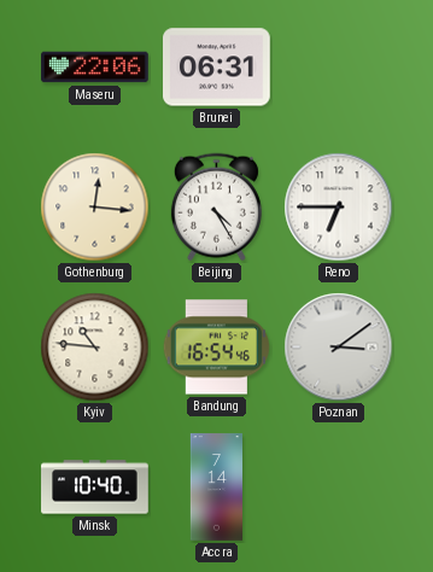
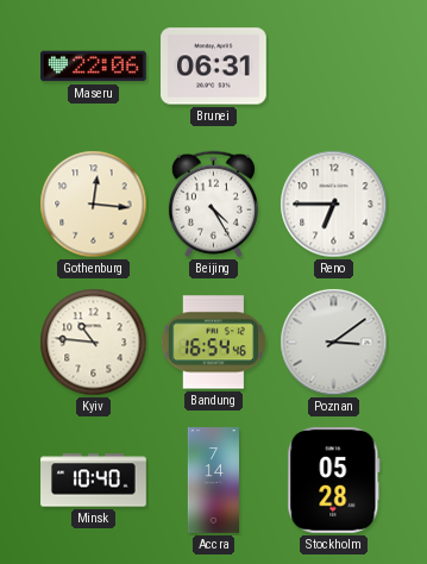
Stockholm: none -> 05:28 (334, 481)
